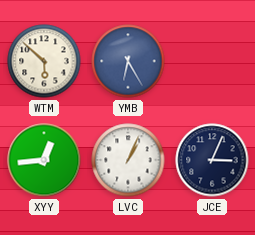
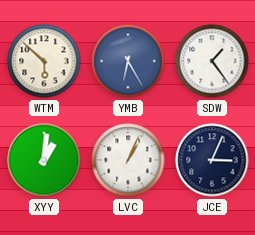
SDW: none -> 1:24 (212, 61)
XYY: 12:44 -> 1:01 (44, 160)
